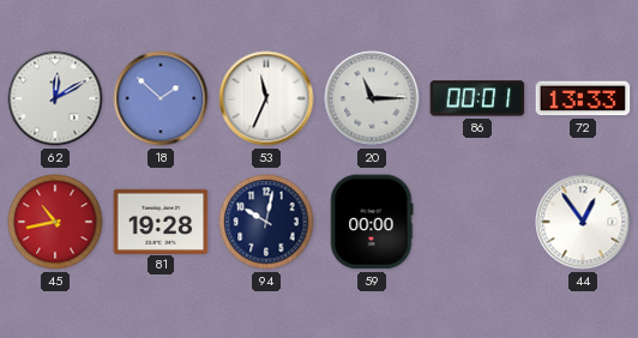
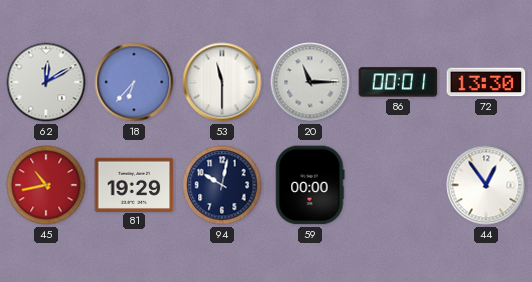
18: 1:52 -> 6:37 (134, 82)
53: 11:34 -> 11:30 (222, 82)
72: 13:33 -> 13:30 (486, 82)
81: 19:28 -> 19:29 (134, 184)
